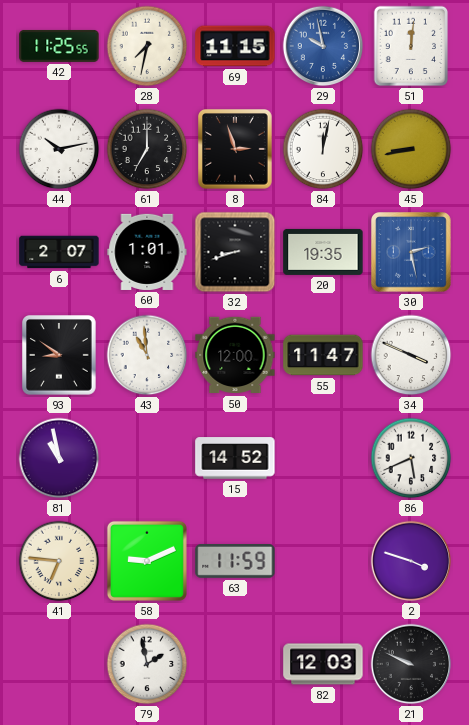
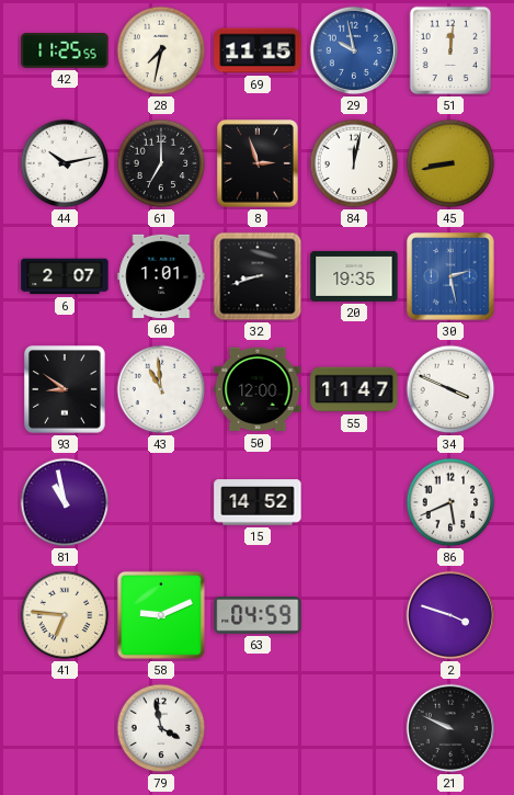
63: 11:59 -> 04:59 (258, 616)
79: 1:58 -> 3:58 (161, 728)
82: 12:03 -> none (323, 664)
